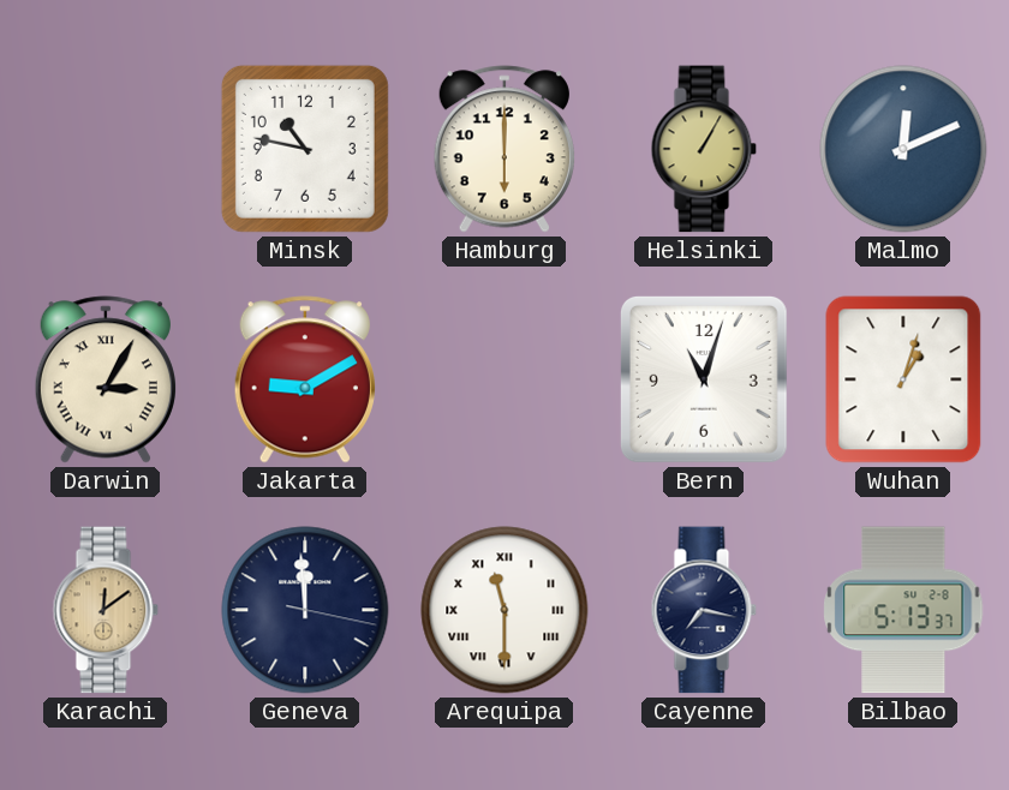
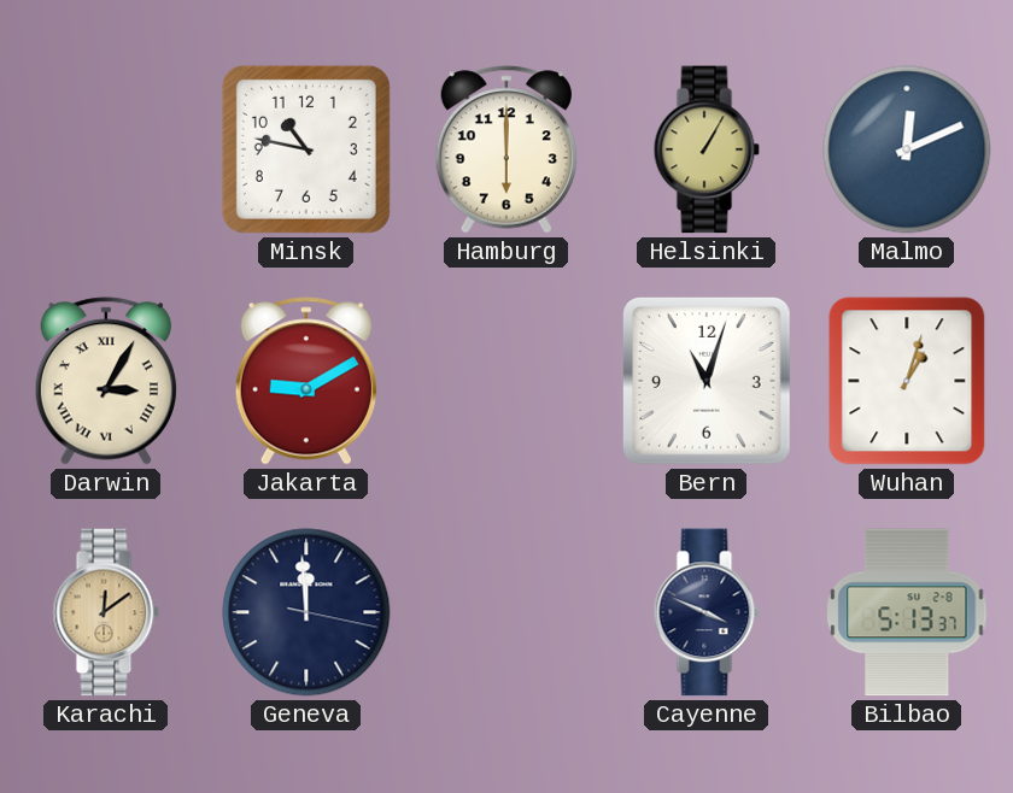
Arequipa: 11:30 -> none (504, 610)
Cayenne: 7:17 -> 3:49 (707, 612)
